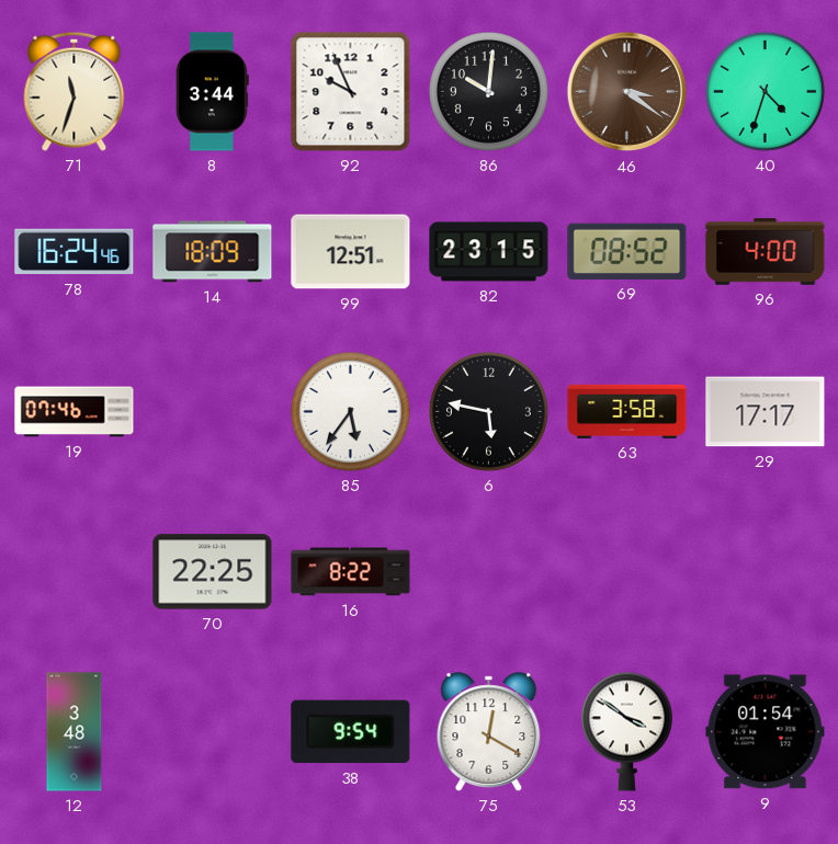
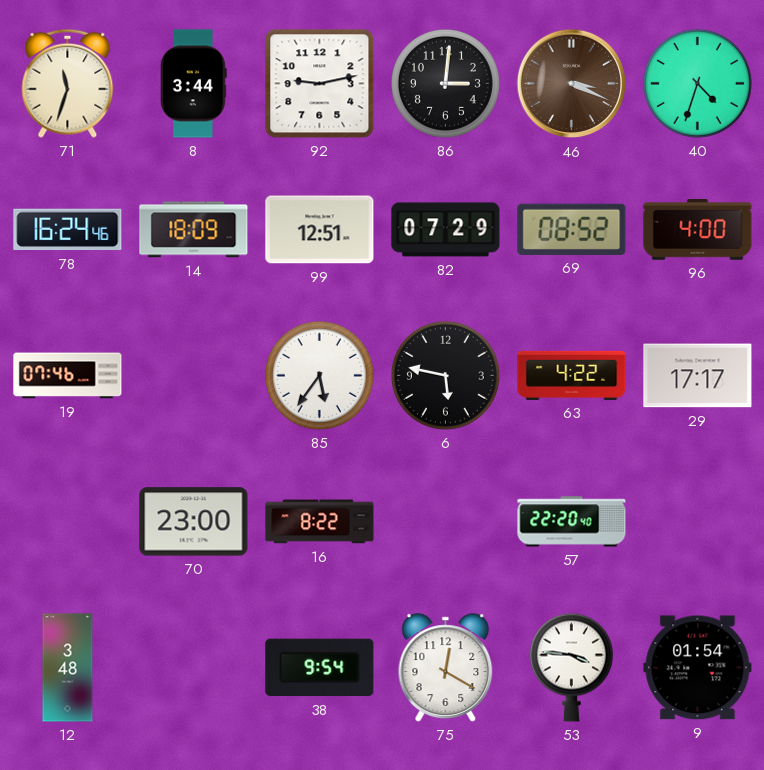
92: 9:56 -> 9:13 (320, 84)
86: 10:01 -> 3:01 (445, 83)
46: 3:21 -> 3:19 (572, 84)
82: 23:15 -> 07:29 (446, 230)
63: 3:58 -> 4:22 (572, 375)
70: 22:25 -> 23:00 (194, 522)
57: none -> 22:20 (572, 522)
53: 3:51 -> 3:46 (571, 667)
